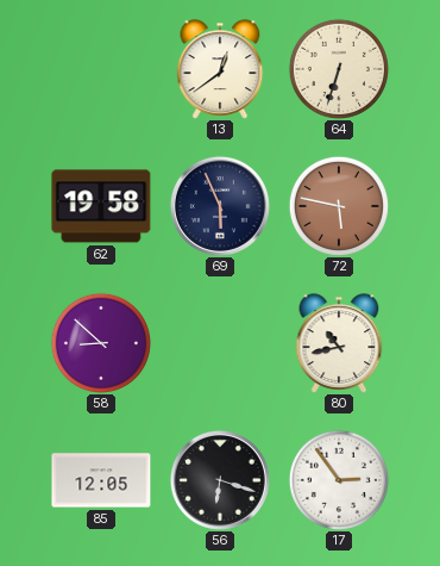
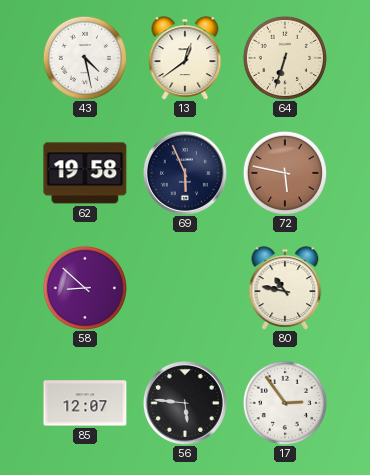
43: none -> 4:28 (85, 58)
80: 10:43 -> 10:47 (285, 288)
85: 12:05 -> 12:07 (85, 403)
56: 6:18 -> 5:46 (185, 403)
